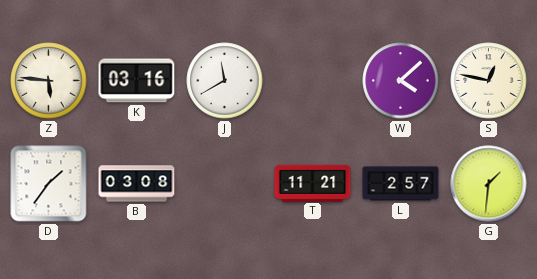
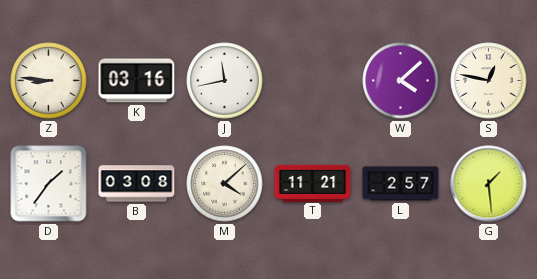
Z: 5:46 -> 8:46 (49, 81)
J: 11:40 -> 11:43 (225, 81)
M: none -> 4:08 (225, 184)
G: 1:31 -> 1:29 (489, 184)
